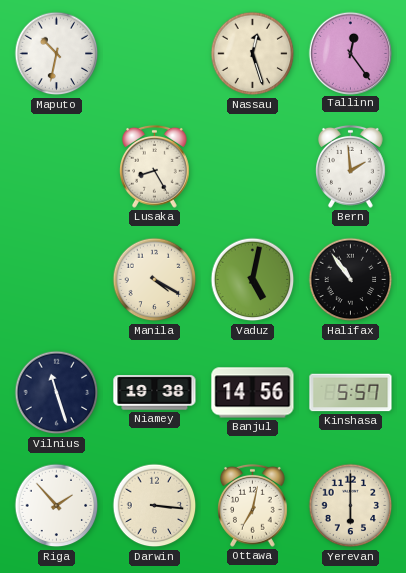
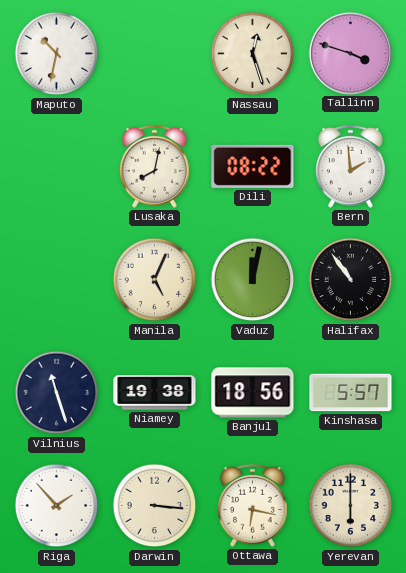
Tallinn: 12:24 -> 3:48 (350, 53)
Lusaka: 8:25 -> 8:02 (155, 166)
Dili: none -> 08:22 (253, 166)
Manila: 4:20 -> 5:04 (155, 280)
Vaduz: 5:02 -> 12:02 (253, 280)
Banjul: 14:56 -> 18:56 (253, 393)
Ottawa: 7:02 -> 6:17 (253, 505)
